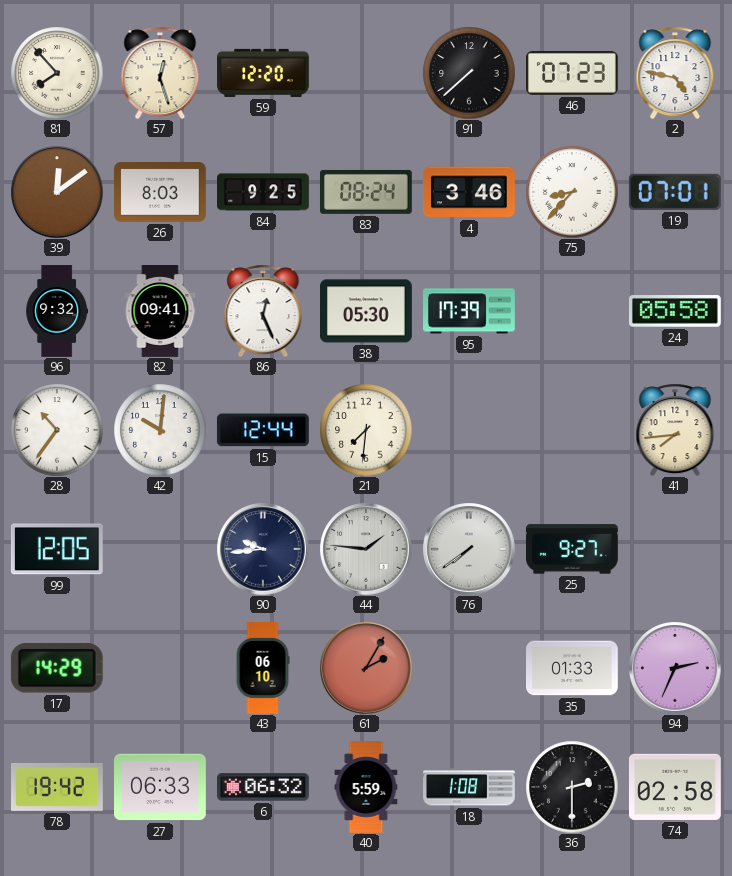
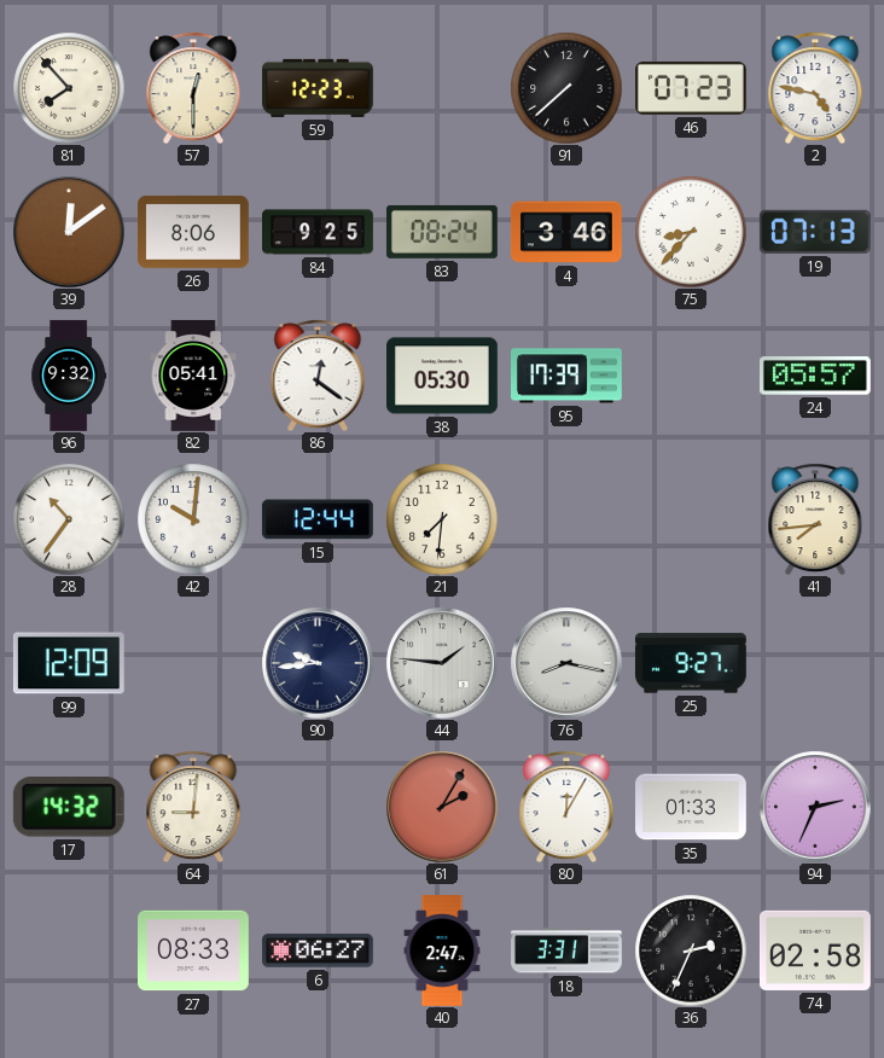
57: 12:27 -> 12:30 (193, 88)
59: 12:20 -> 12:23 (319, 88)
26: 8:03 -> 8:06 (194, 233)
19: 07:01 -> 07:13 (815, 232)
82: 09:41 -> 05:41 (193, 377)
86: 12:26 -> 12:21 (318, 376)
24: 05:58 -> 05:57 (815, 376)
99: 12:05 -> 12:09 (69, 663)
76: 7:39 -> 8:17 (566, 663)
17: 14:29 -> 14:32 (69, 807)
64: none -> 9:01 (193, 807)
43: 06:10 -> none (263, 669)
80: none -> 12:05 (566, 807)
78: 19:42 -> none (58, 787)
27: 06:33 -> 08:33 (194, 951)
6: 06:32 -> 06:27 (319, 951)
40: 5:59 -> 2:47 (442, 952)
18: 1:08 -> 3:31 (568, 951)
36: 2:30 -> 2:34 (691, 951)
